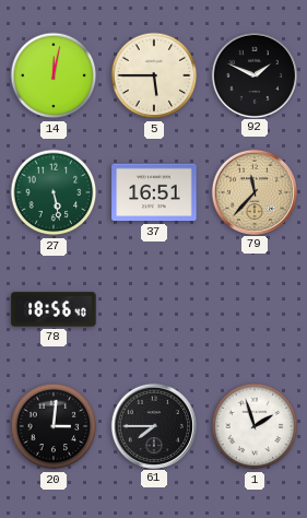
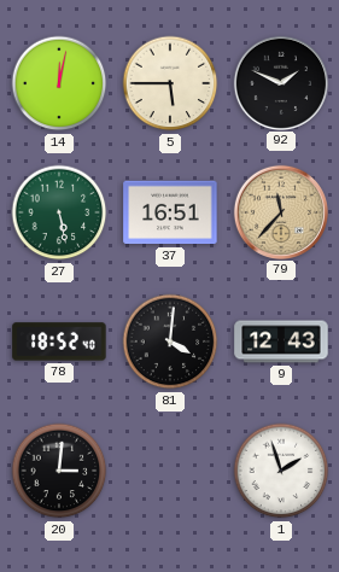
78: 18:56 -> 18:52 (59, 342)
81: none -> 4:01 (170, 342)
9: none -> 12:43 (281, 342)
61: 7:45 -> none (153, 425)
